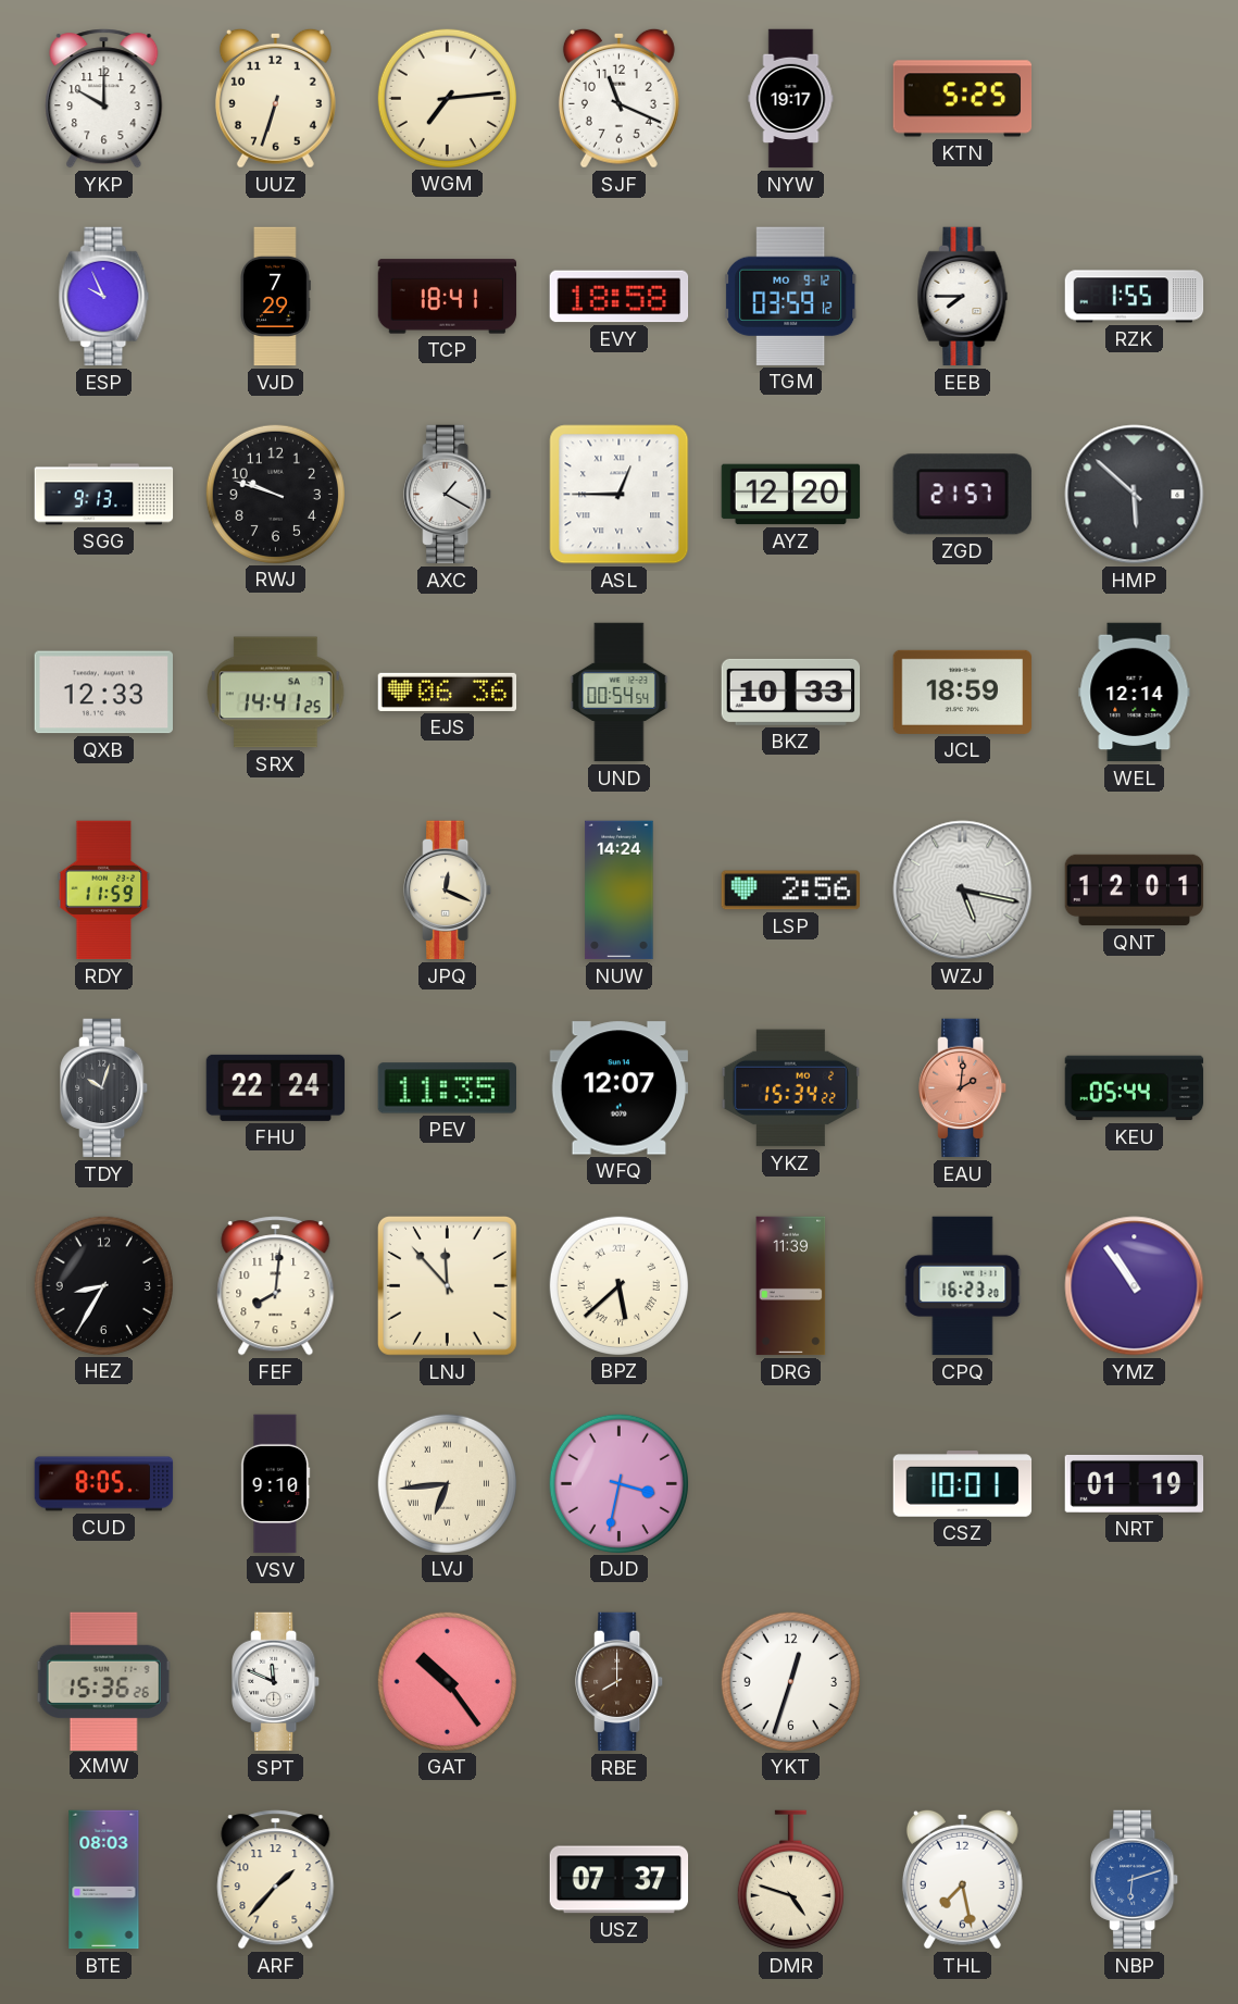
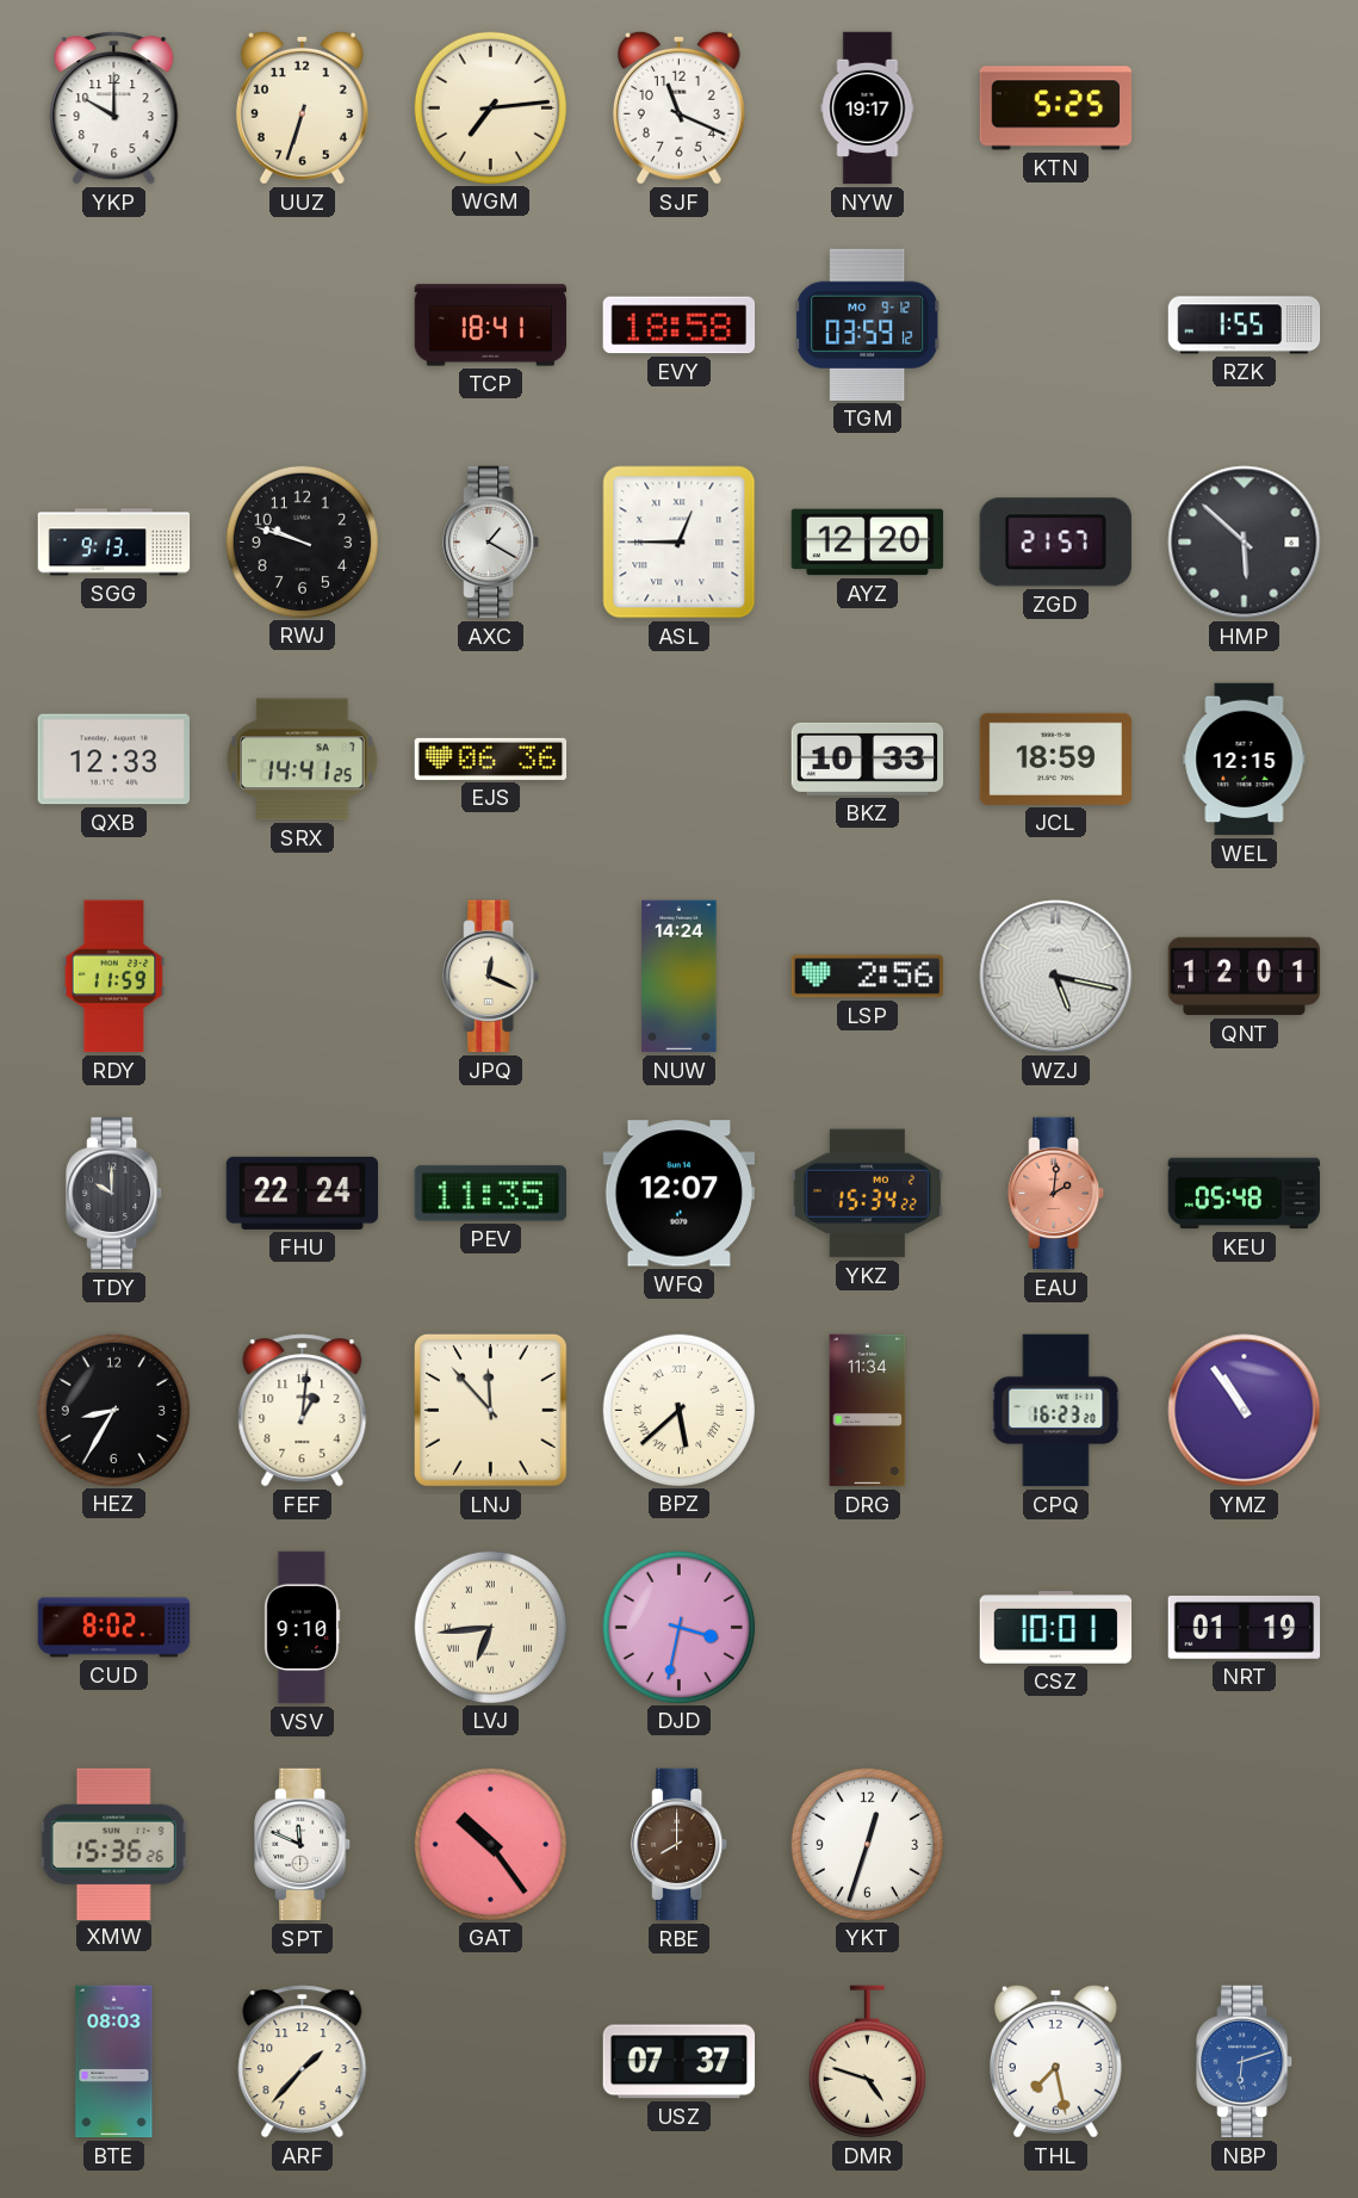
ESP: 9:56 -> none (104, 297)
VJD: 7:29 -> none (275, 297)
EEB: 7:45 -> none (963, 297)
UND: 00:54 -> none (620, 693)
WEL: 12:14 -> 12:15 (1245, 760)
TDY: 10:03 -> 10:00 (114, 1194)
KEU: 05:44 -> 05:48 (1245, 1194)
FEF: 8:01 -> 1:01 (303, 1411)
DRG: 11:39 -> 11:34 (868, 1411)
CUD: 8:05 -> 8:02 (114, 1628)
